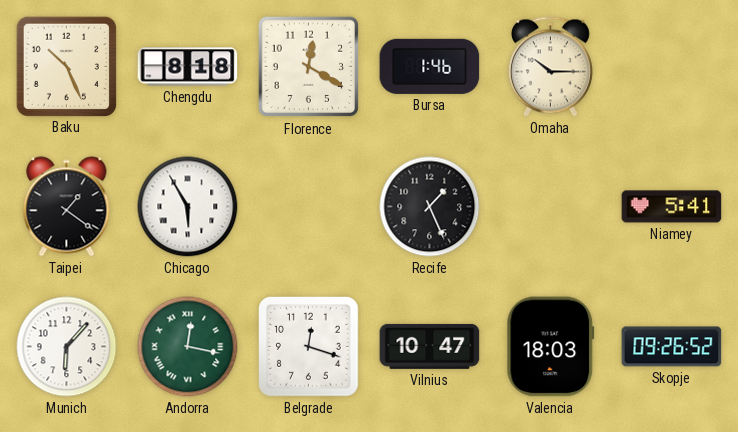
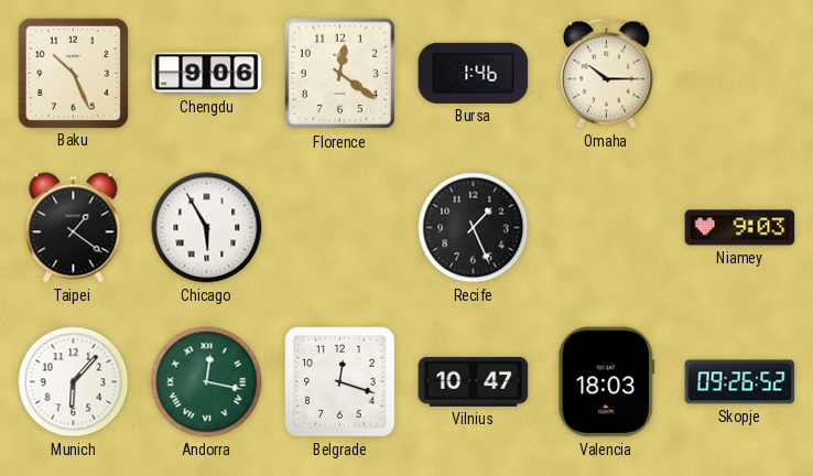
Chengdu: 8:18 -> 9:06 (207, 74)
Florence: 12:20 -> 12:21 (340, 74)
Niamey: 5:41 -> 9:03 (740, 228)
